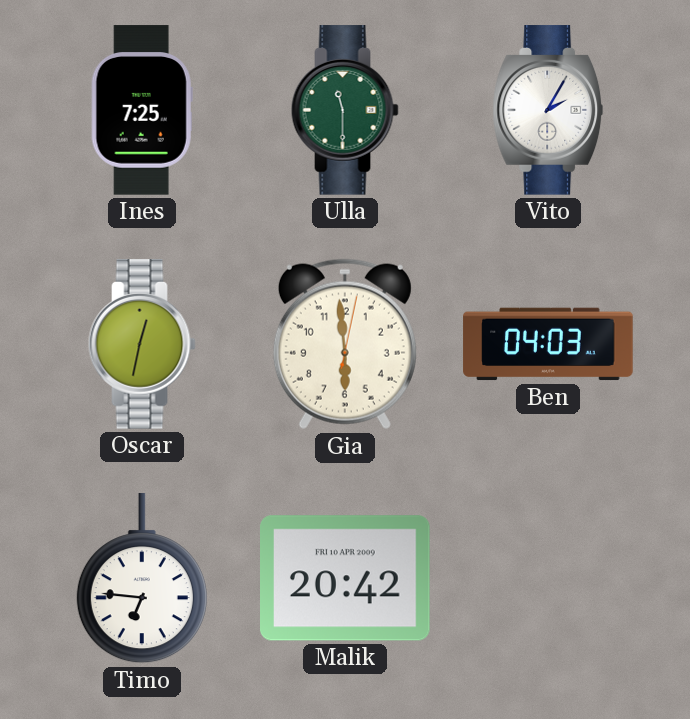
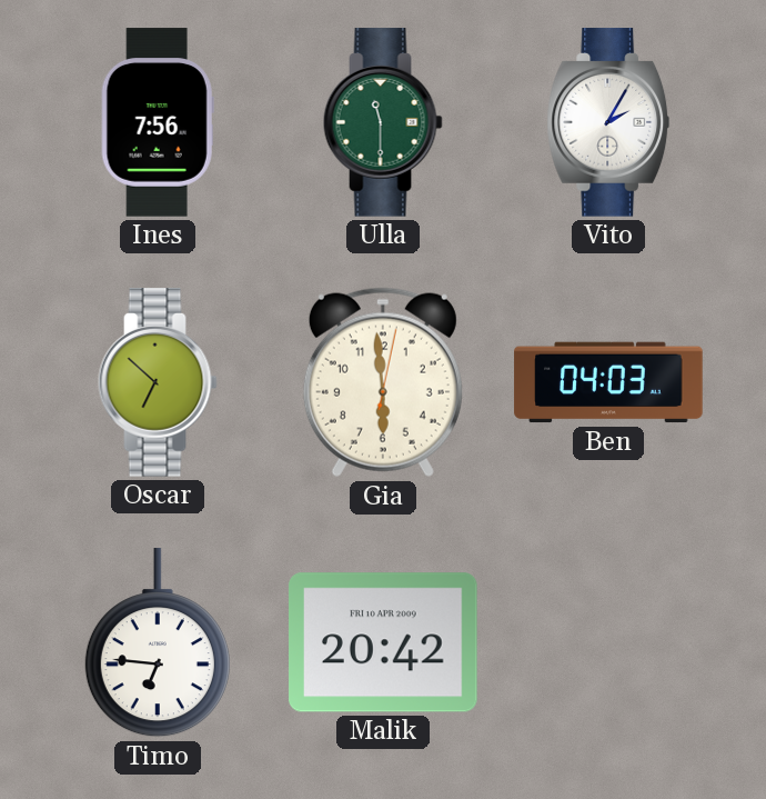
Ines: 7:25 -> 7:56 (158, 122)
Oscar: 12:32 -> 6:52 (158, 382)
